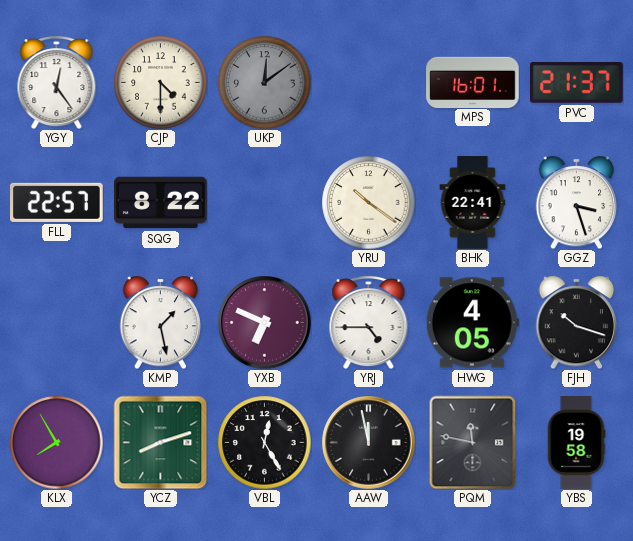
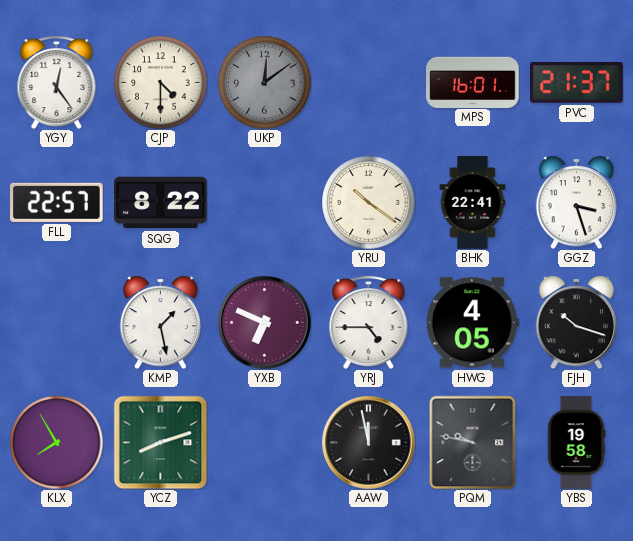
VBL: 12:25 -> none (264, 442)
PQM: 11:47 -> 9:47 (473, 442)
